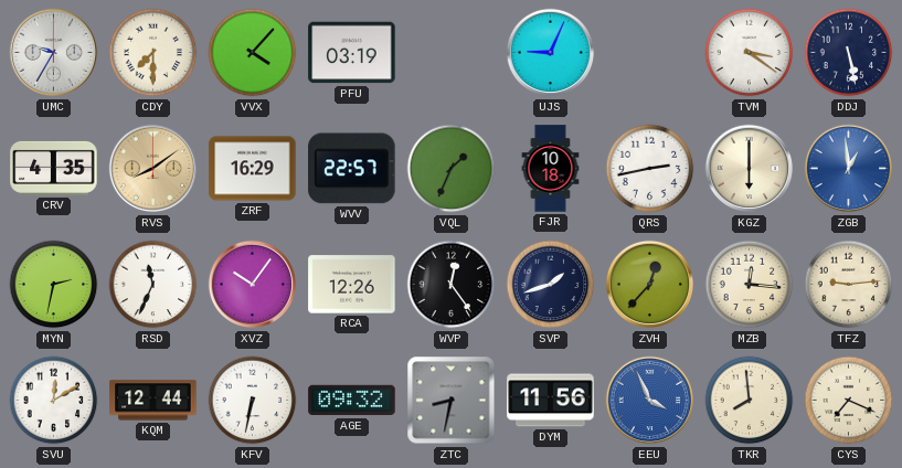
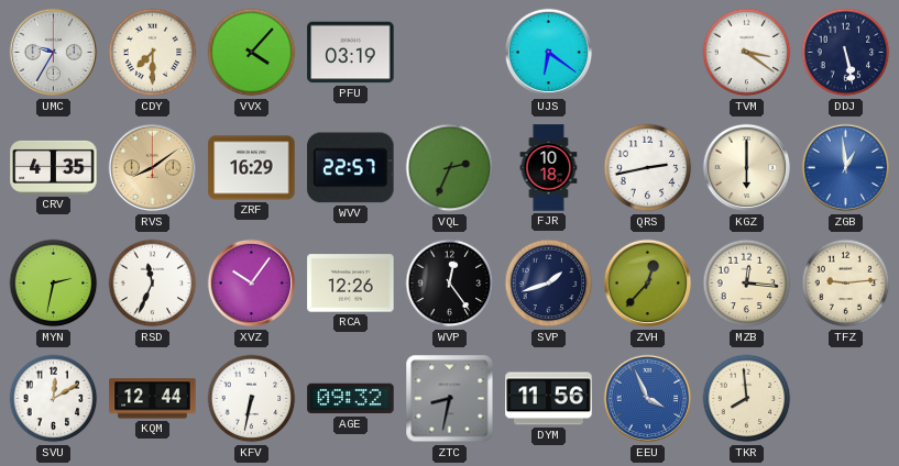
UJS: 9:04 -> 6:21 (549, 53)
VQL: 1:34 -> 2:34 (450, 168)
CYS: 7:19 -> none (849, 401)
